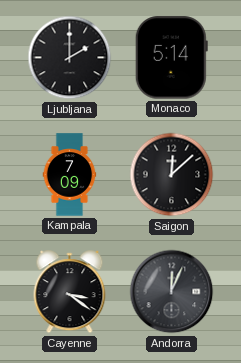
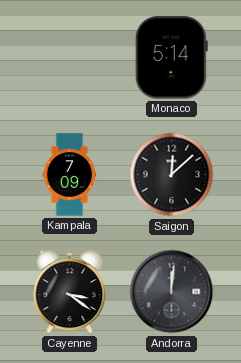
Ljubljana: 2:00 -> none (70, 58)
Andorra: 12:04 -> 12:01 (172, 292)
